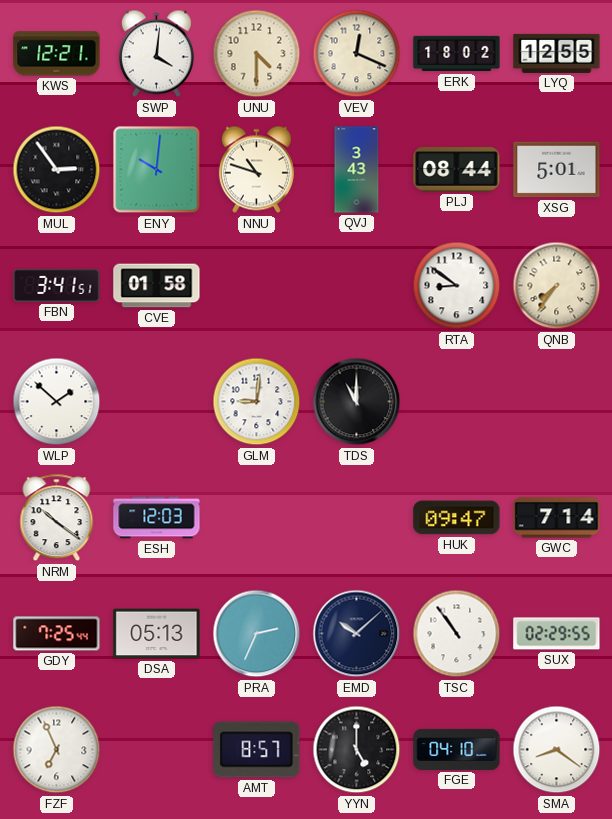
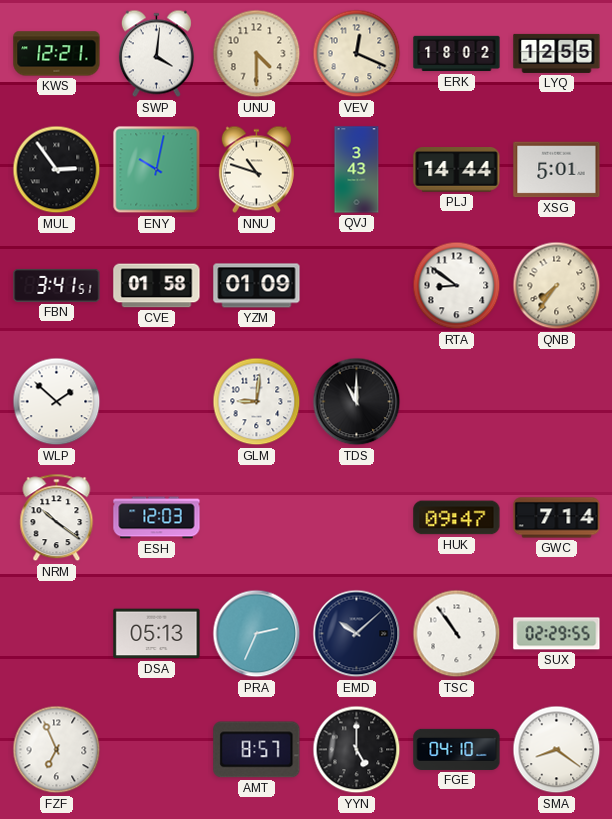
ENY: 10:01 -> 10:02 (157, 170)
PLJ: 08:44 -> 14:44 (457, 170)
YZM: none -> 01:09 (257, 286)
GDY: 7:25 -> none (57, 634)
